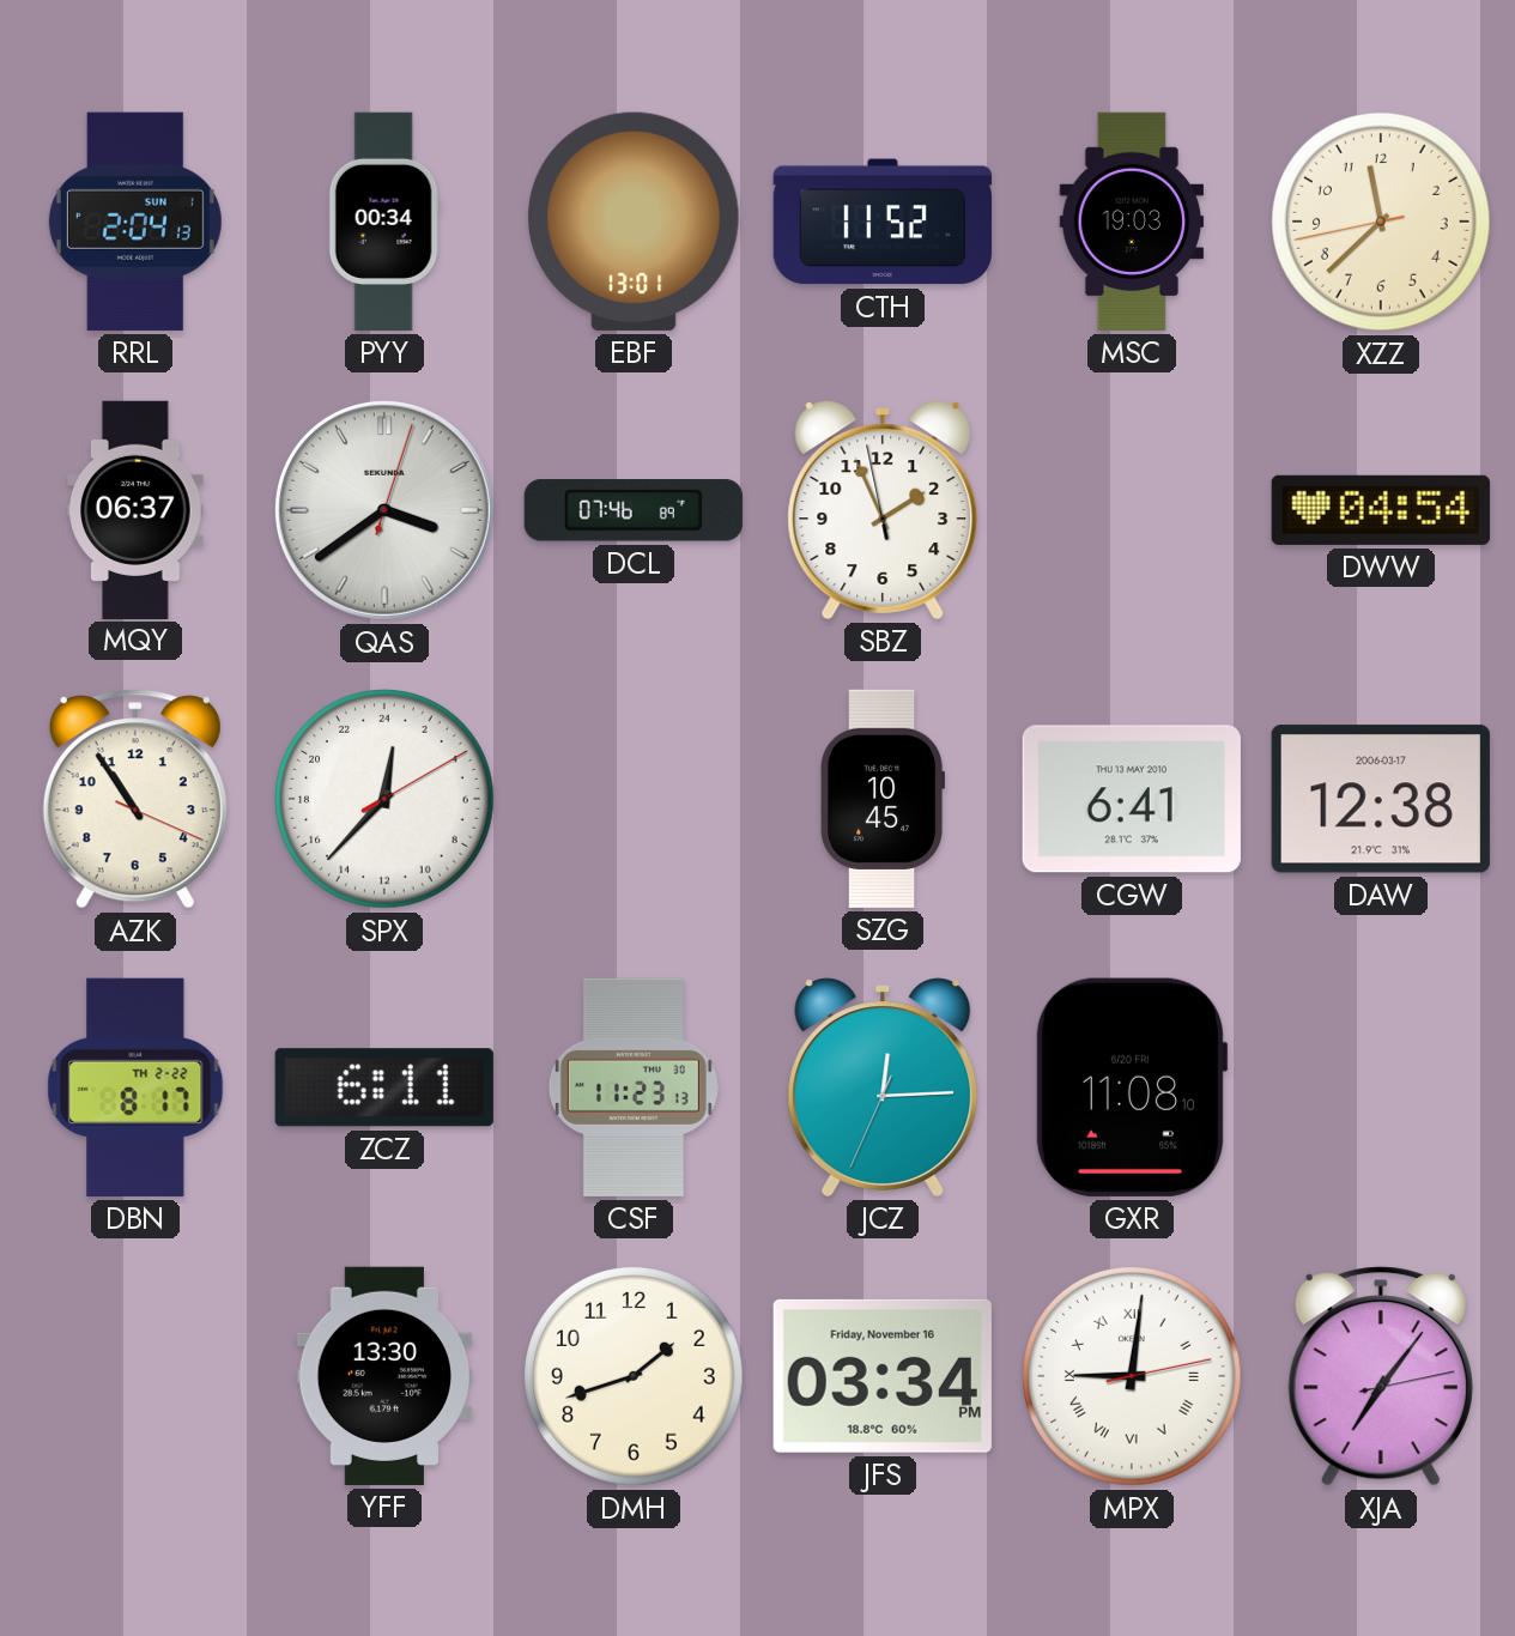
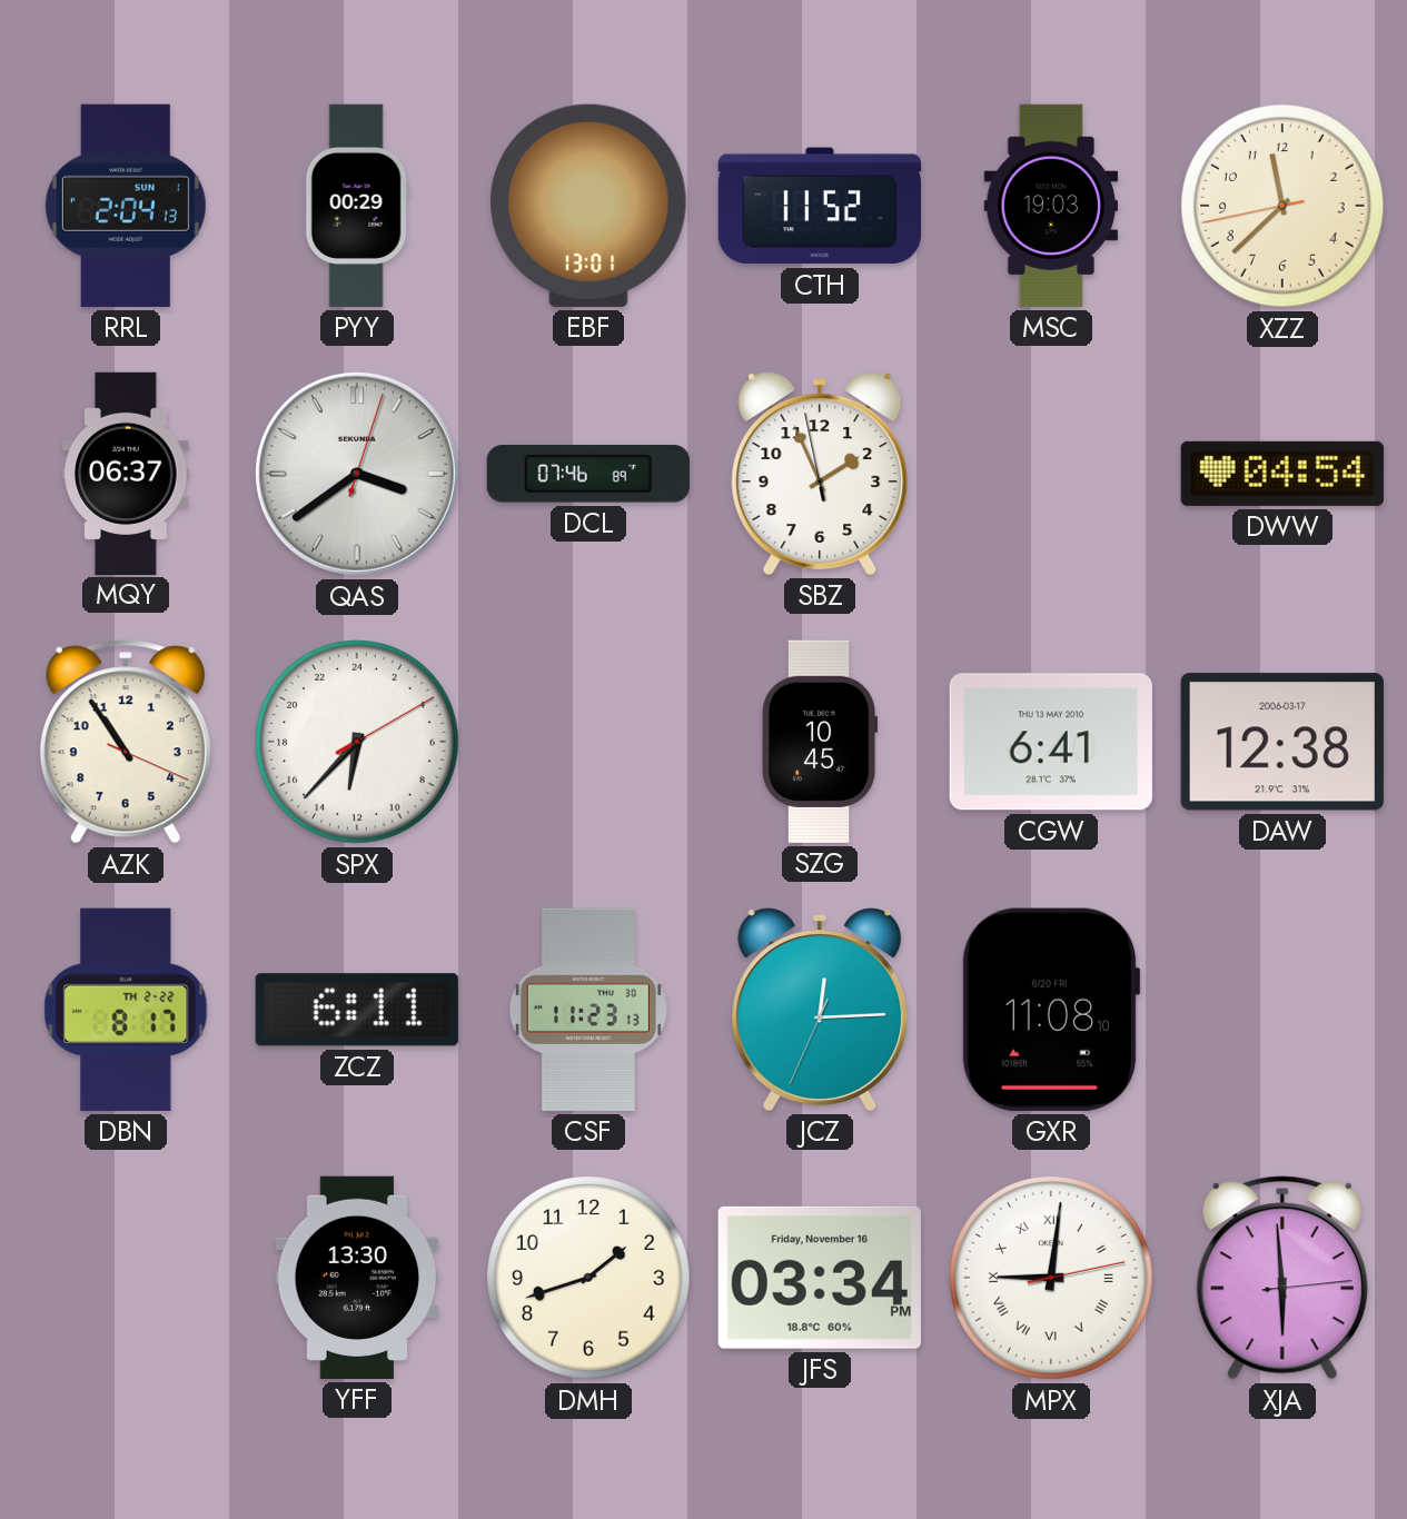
PYY: 00:34 -> 00:29 (357, 206)
SPX: 0:37 -> 12:37 (358, 743)
XJA: 7:06 -> 5:59 (1282, 1278)
